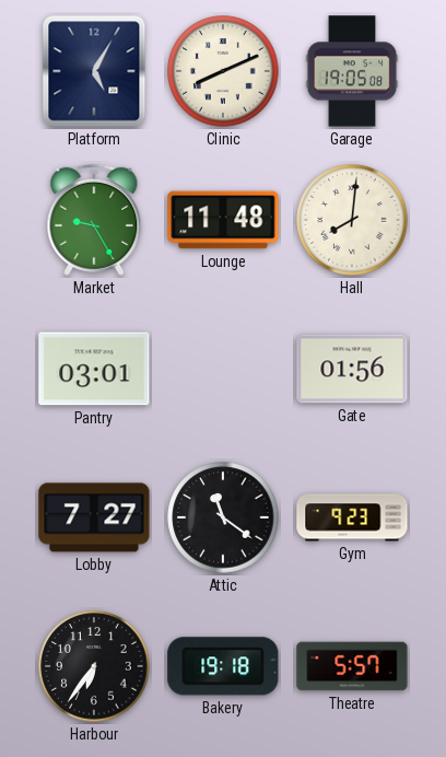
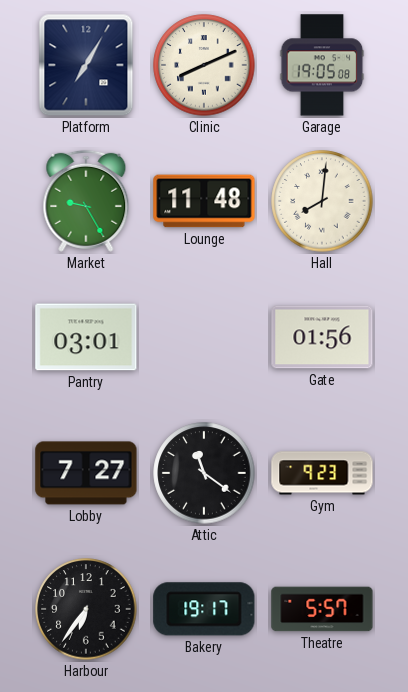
Platform: 5:05 -> 7:05 (86, 65)
Bakery: 19:18 -> 19:17 (204, 609)
